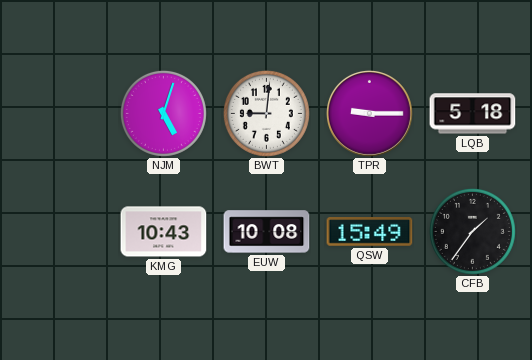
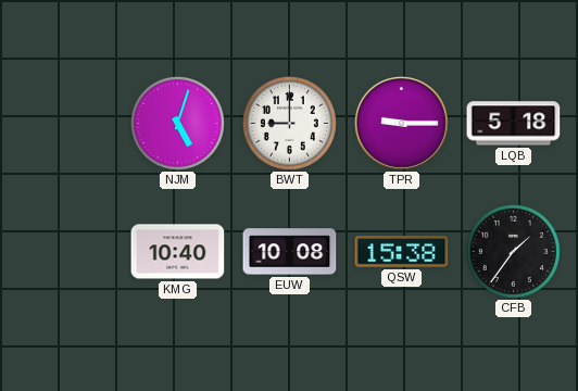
BWT: 9:01 -> 9:00 (289, 123)
KMG: 10:43 -> 10:40 (178, 252)
QSW: 15:49 -> 15:38 (402, 252)
